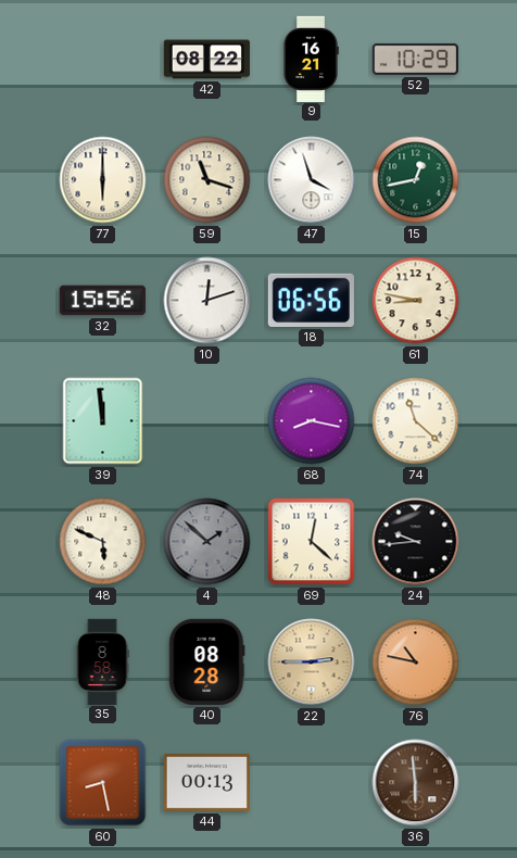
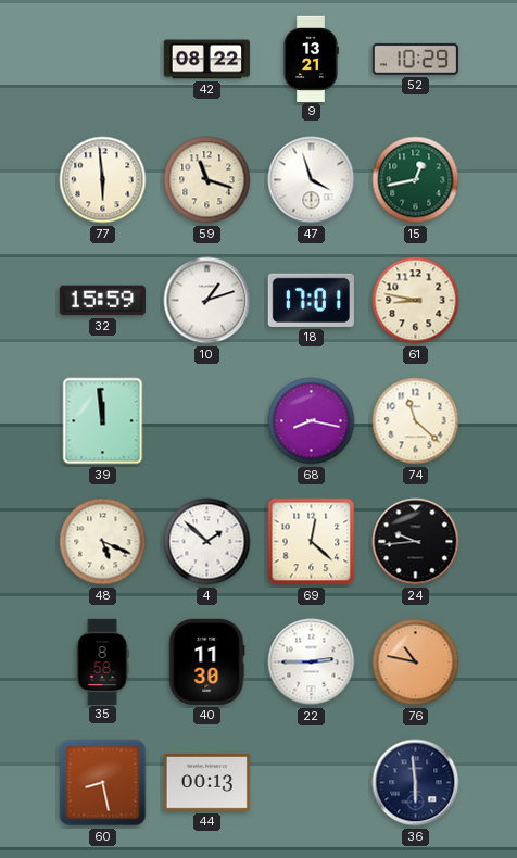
9: 16:21 -> 13:21 (311, 59)
77: 6:00 -> 5:59 (103, 180)
32: 15:56 -> 15:59 (102, 301)
10: 12:12 -> 1:12 (207, 301)
18: 06:56 -> 17:01 (311, 300)
48: 5:49 -> 5:19 (103, 542)
4 dial: grey -> white (207, 542)
40: 08:28 -> 11:30 (207, 661)
22 dial: champagne -> white (312, 663)
36 dial: brown -> navy (416, 783)
